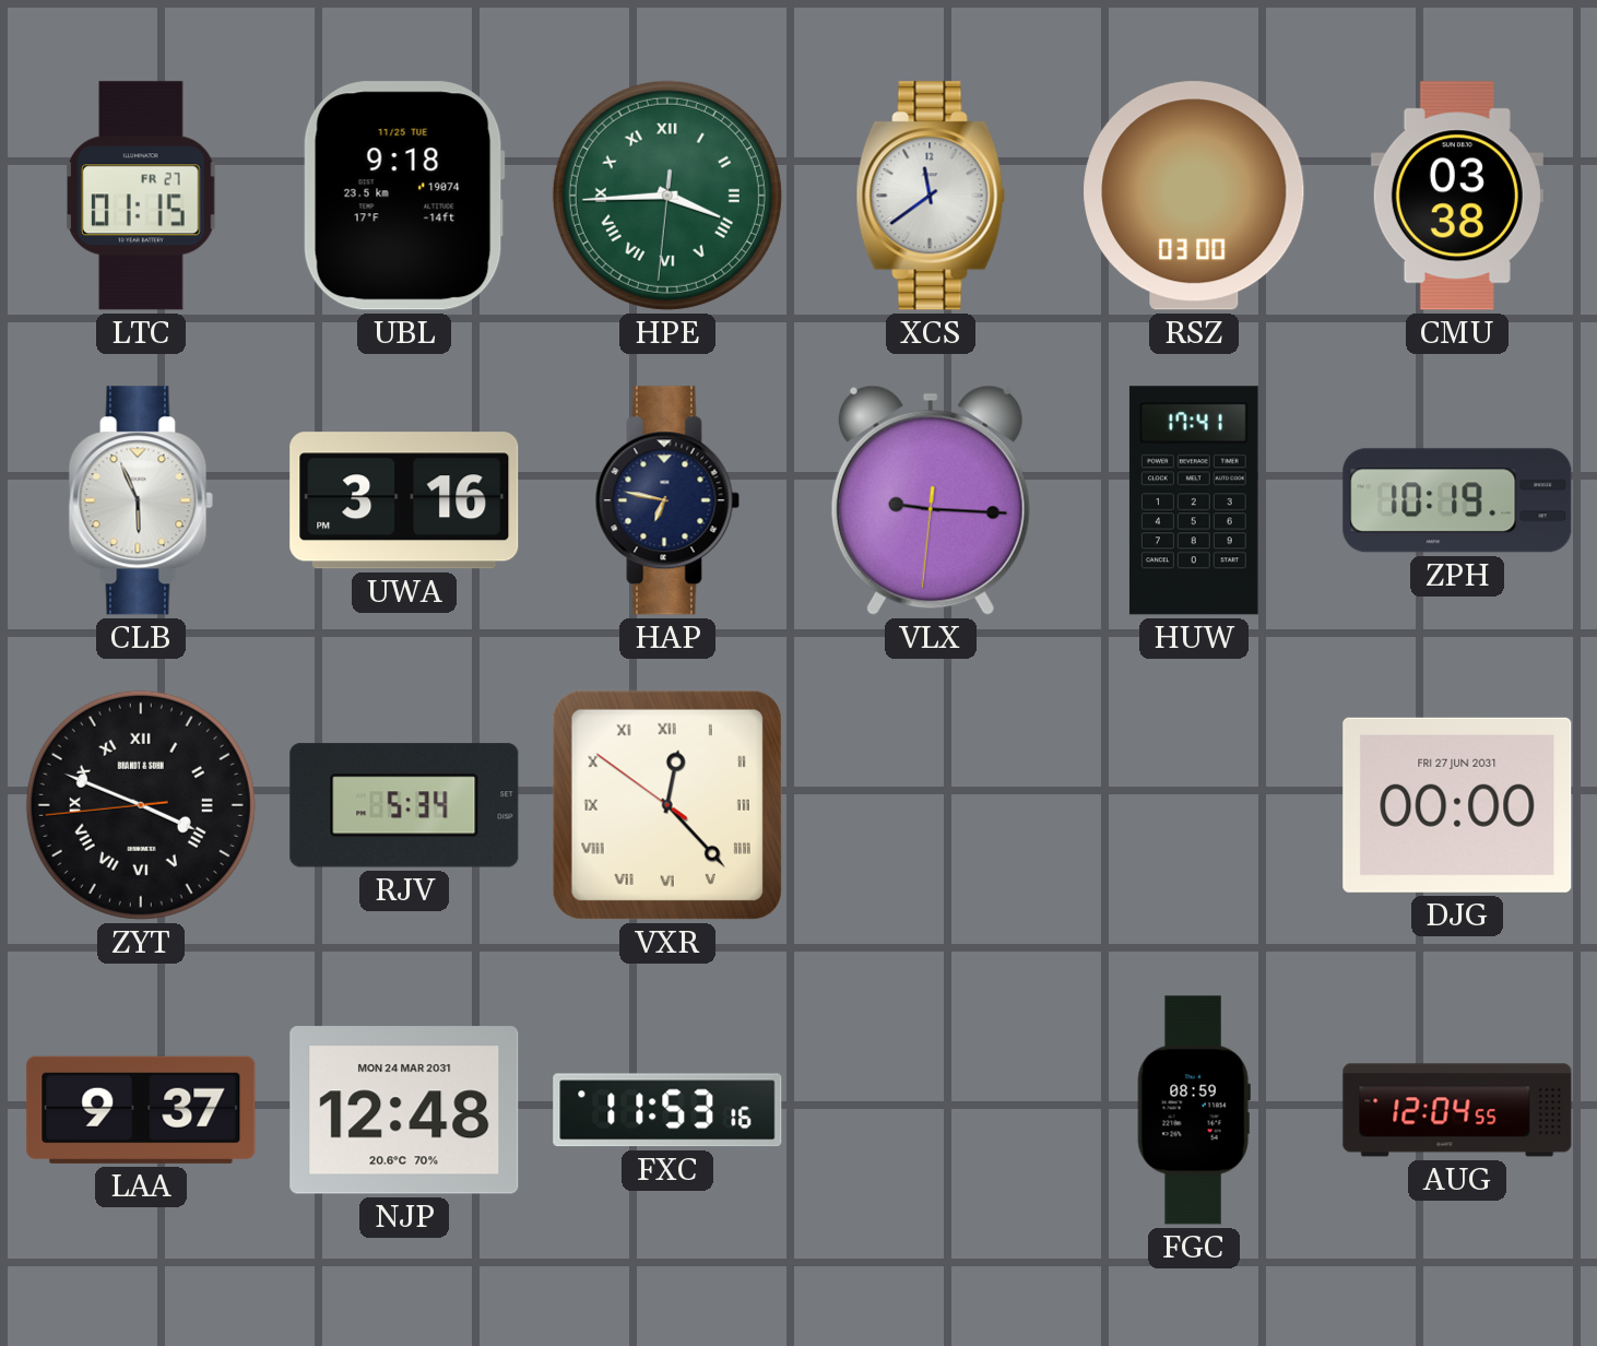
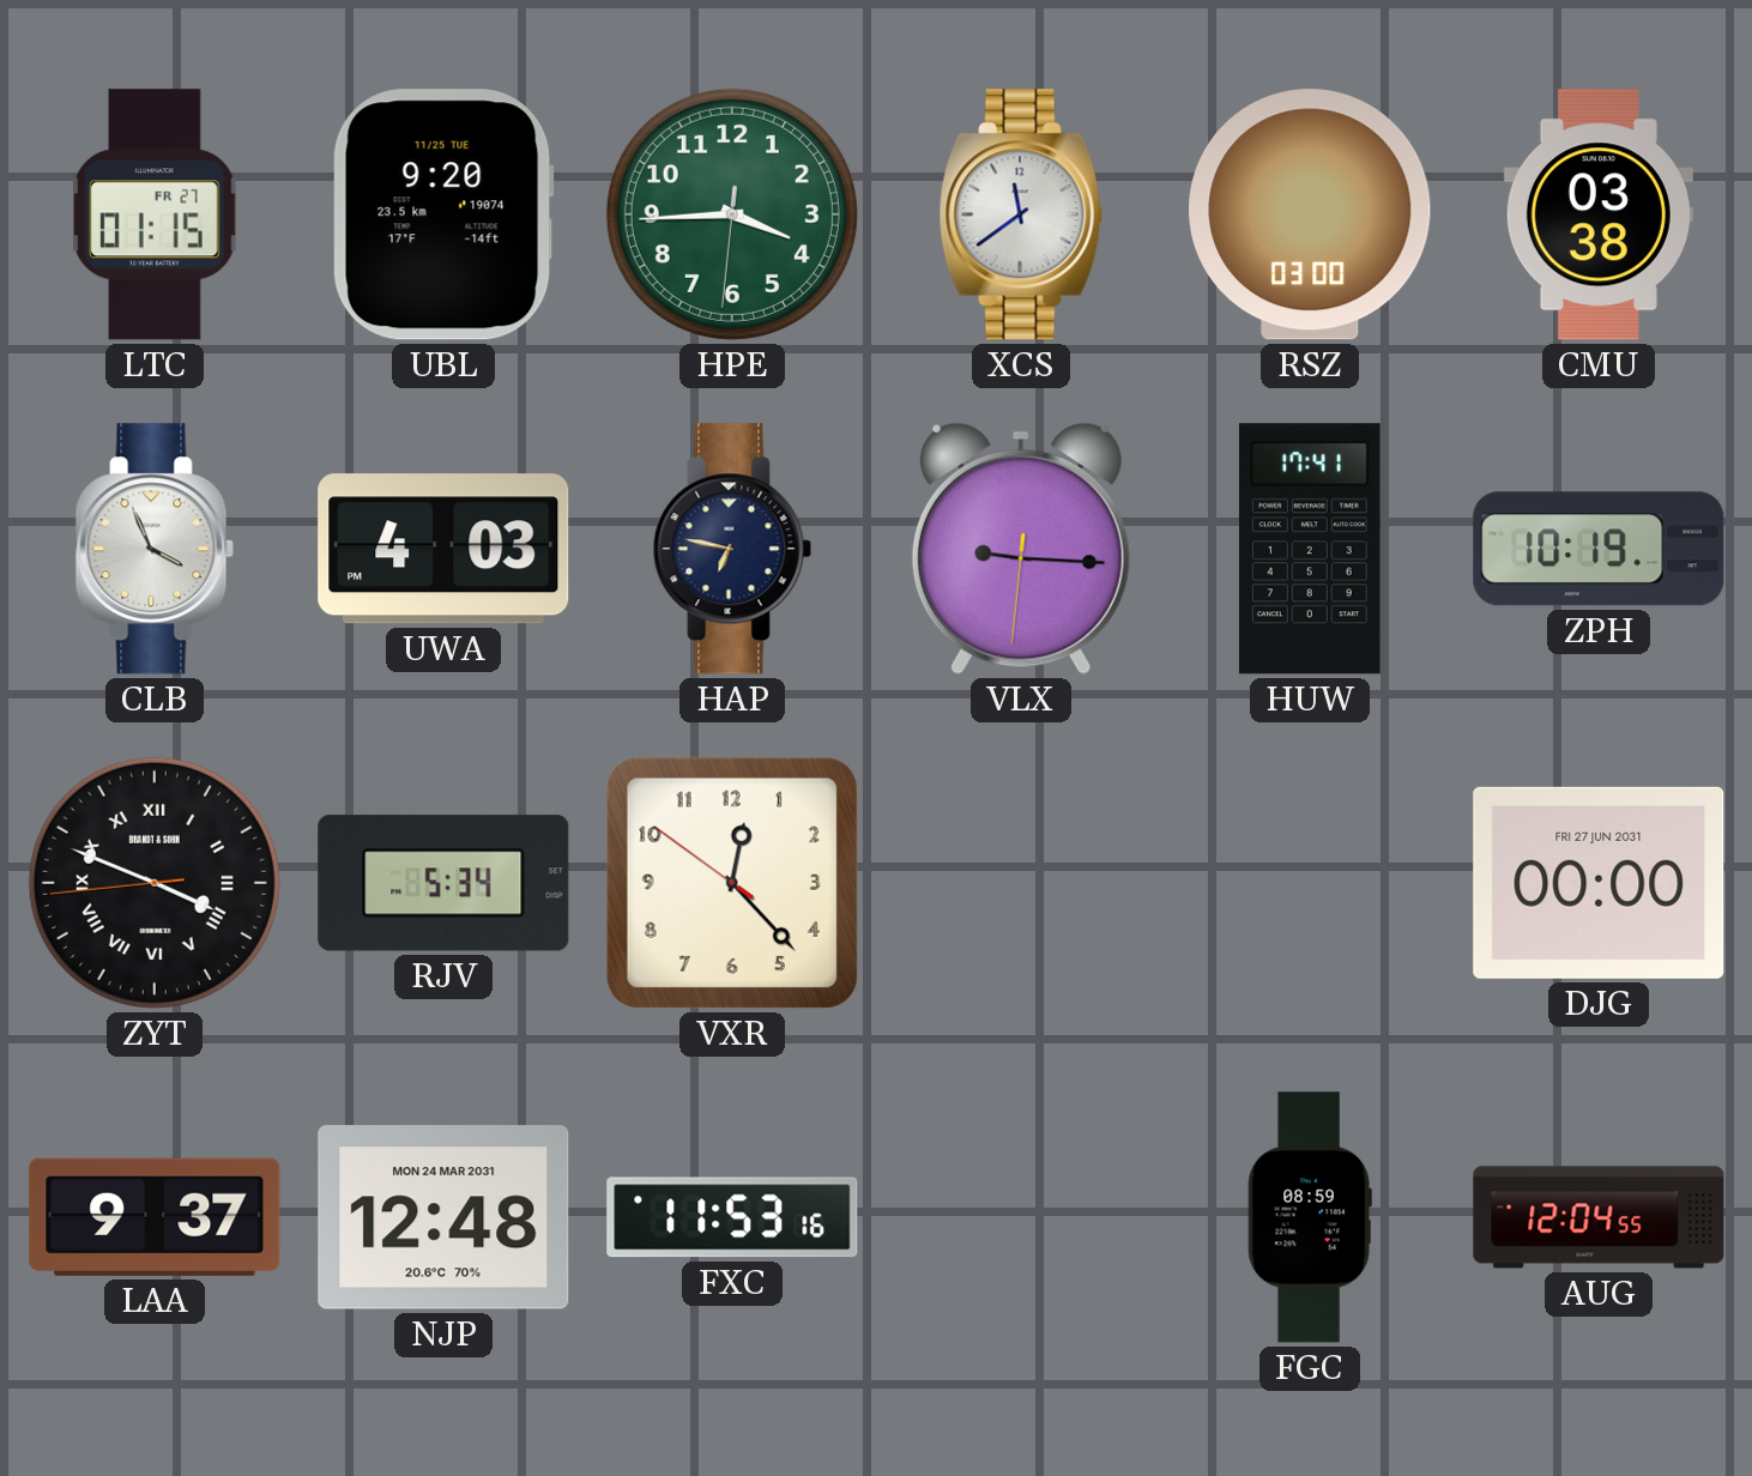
UBL: 9:18 -> 9:20 (443, 214)
HPE numerals: Roman -> Arabic (732, 214)
CLB: 5:56 -> 3:56 (155, 549)
UWA: 3:16 -> 4:03 (443, 549)
VXR numerals: Roman -> Arabic (732, 883)
